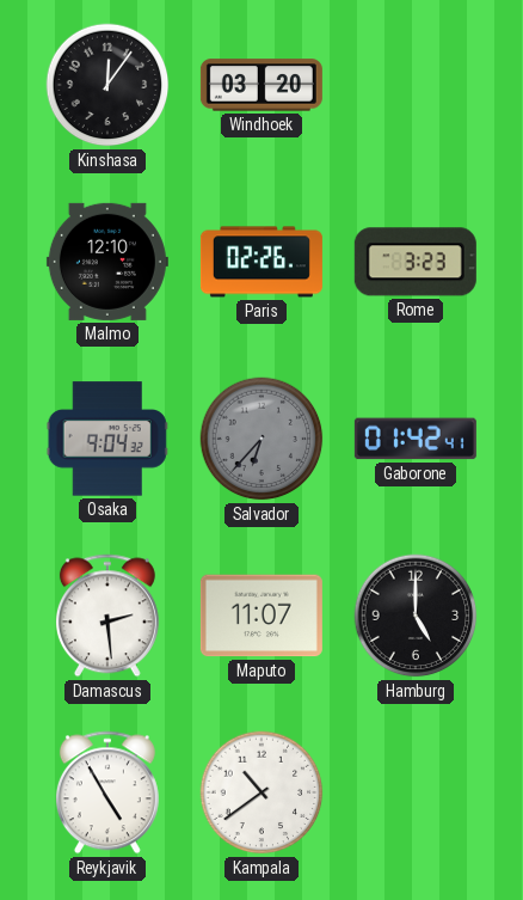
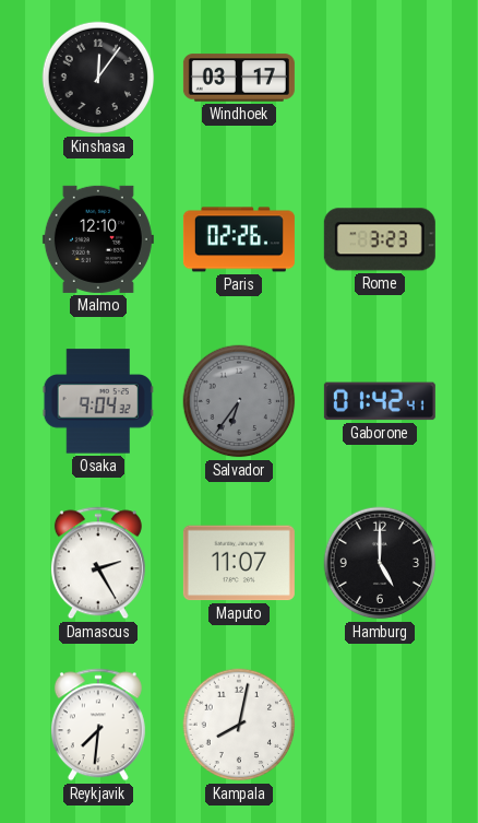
Windhoek: 03:20 -> 03:17 (239, 78)
Salvador: 6:37 -> 6:36 (239, 401)
Damascus: 2:29 -> 2:25 (98, 563)
Reykjavik: 4:55 -> 7:31 (98, 725)
Kampala: 10:39 -> 8:02 (239, 725)
